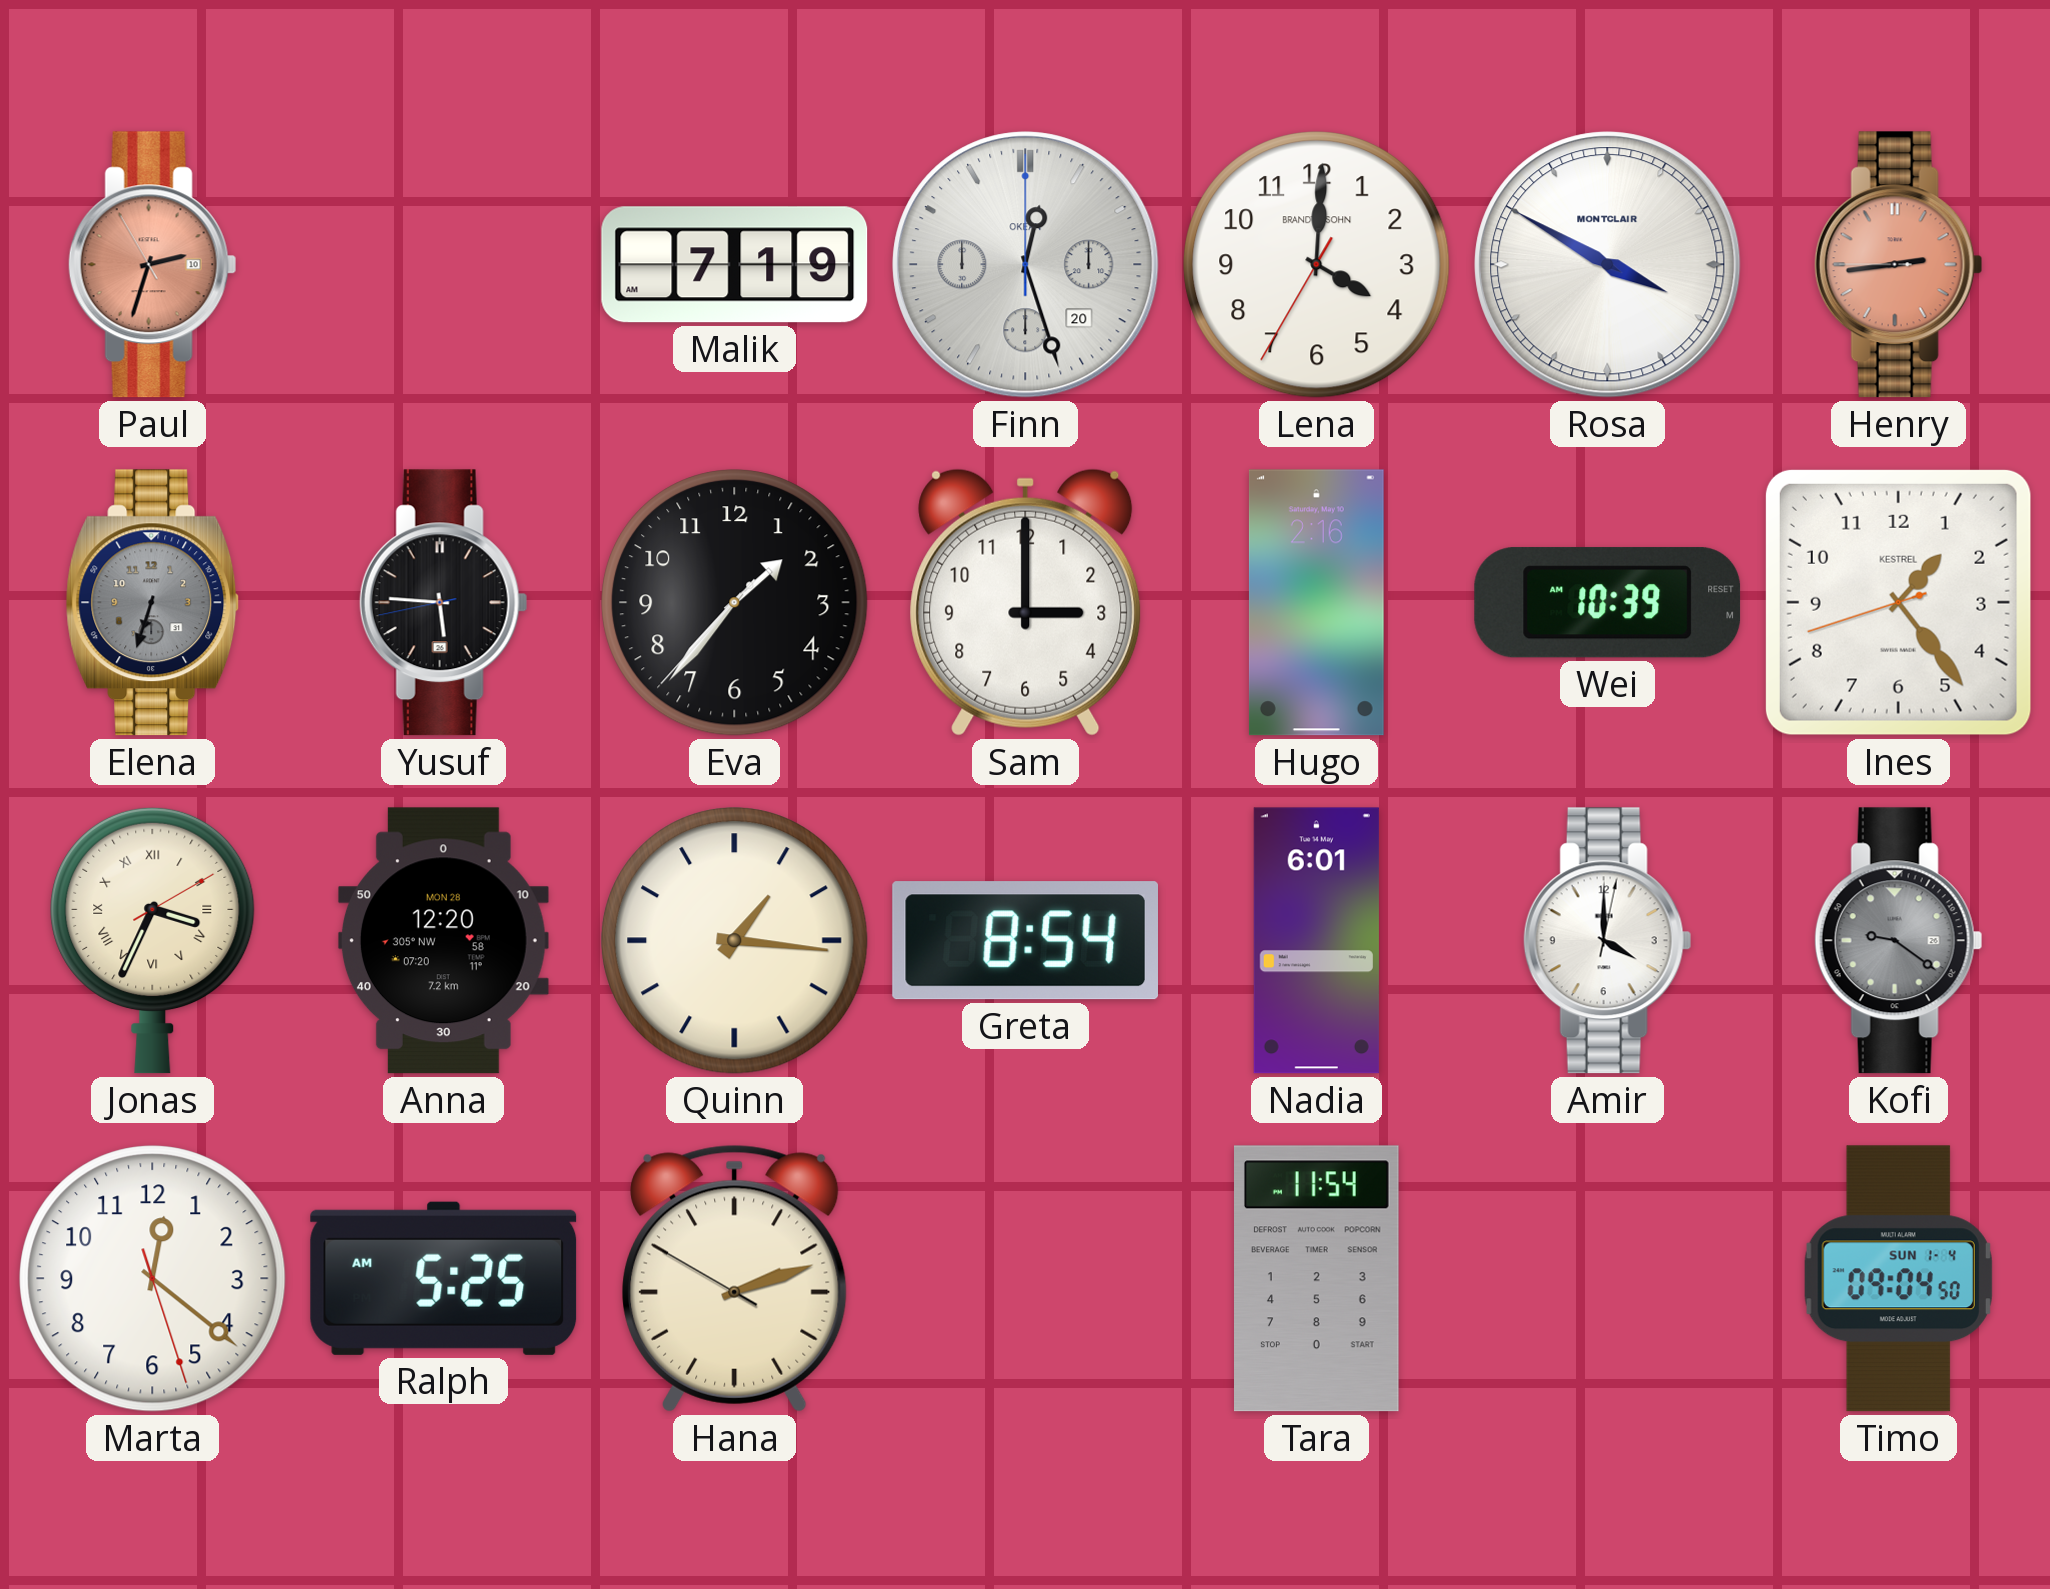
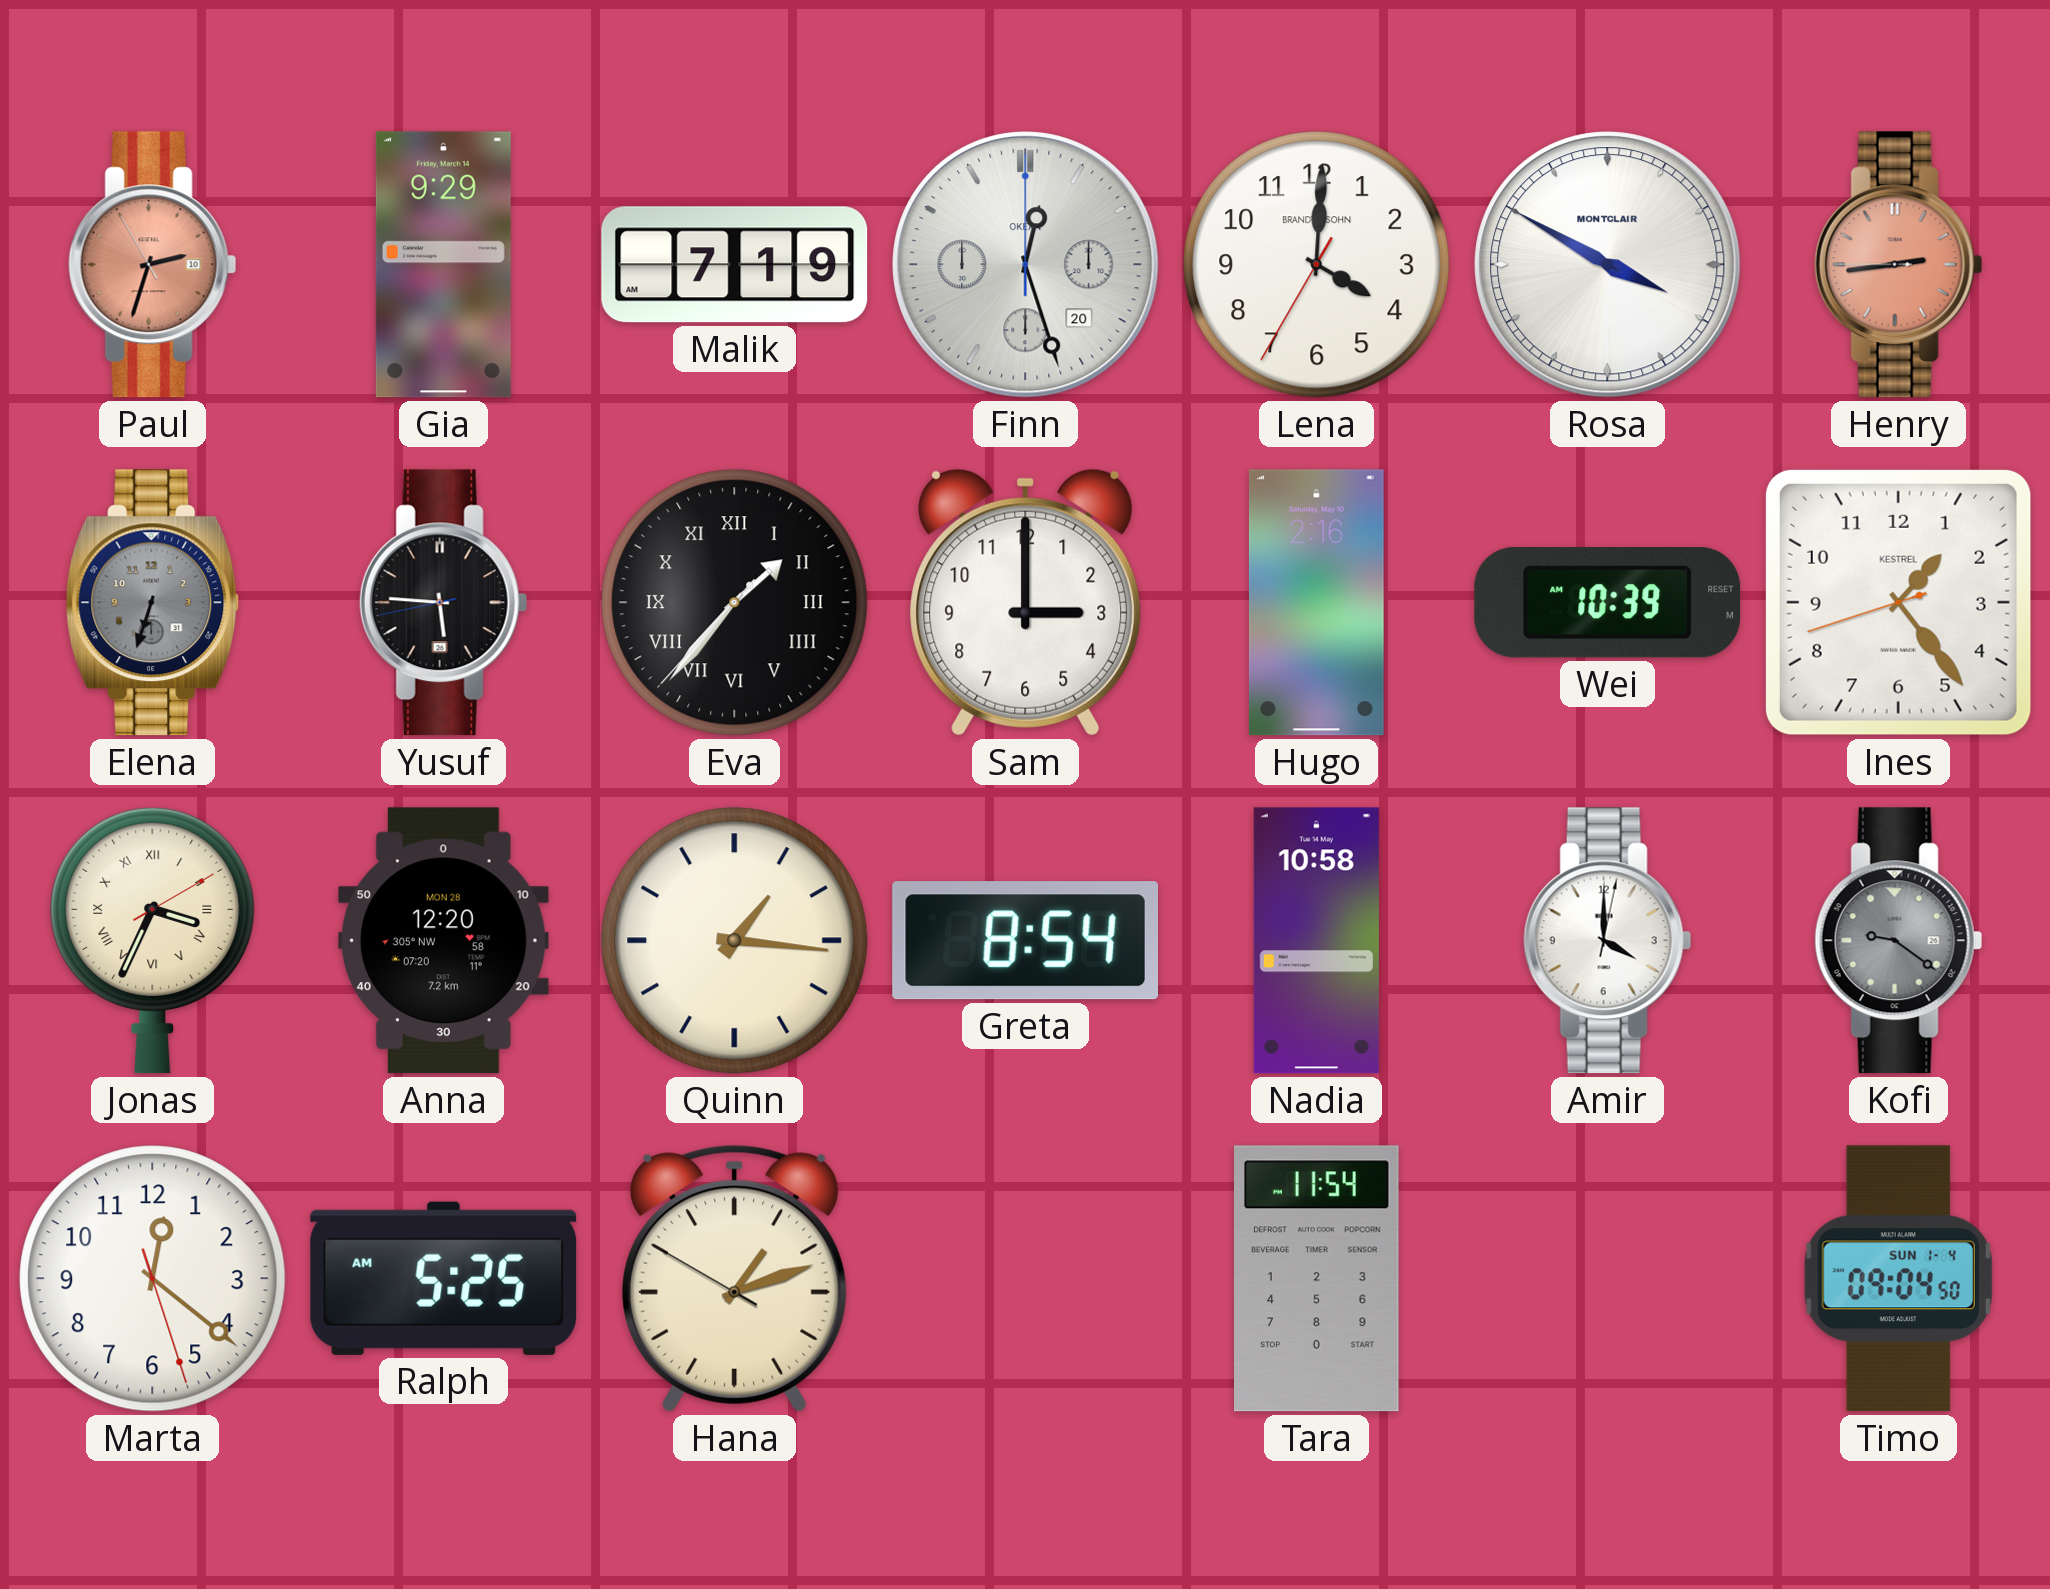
Gia: none -> 9:29 (443, 265)
Eva numerals: Arabic -> Roman (735, 603)
Nadia: 6:01 -> 10:58 (1316, 941)
Hana: 2:11 -> 1:11 (735, 1278)
